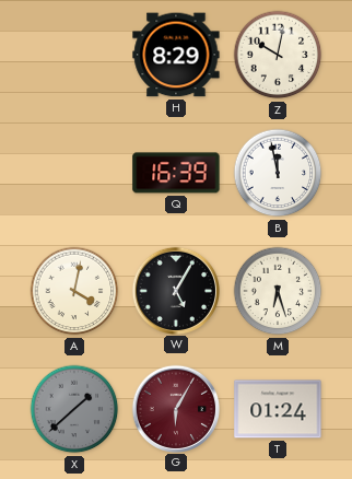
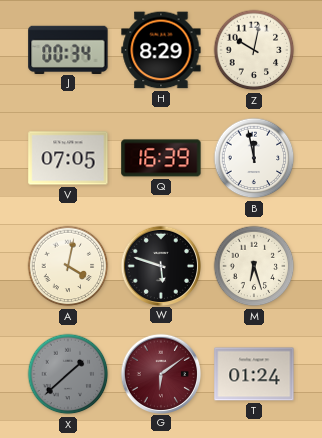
J: none -> 00:34 (68, 49)
V: none -> 07:05 (68, 158)
W: 5:05 -> 5:48 (160, 265)
G: 6:05 -> 6:09 (160, 373)
